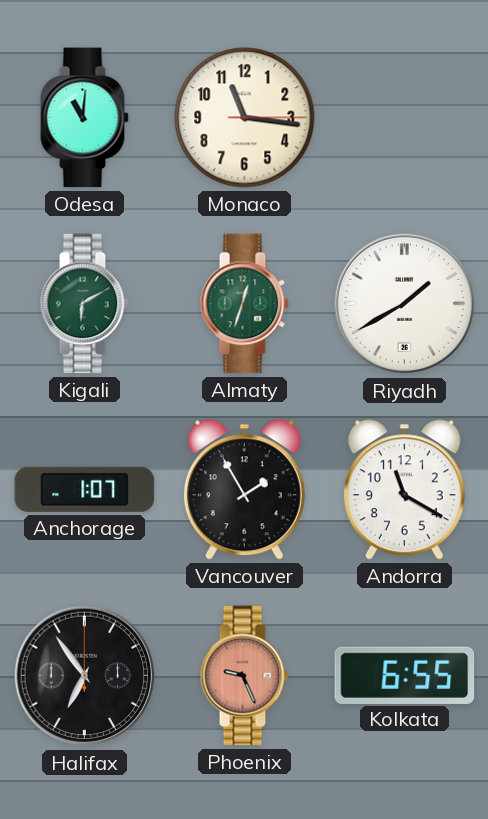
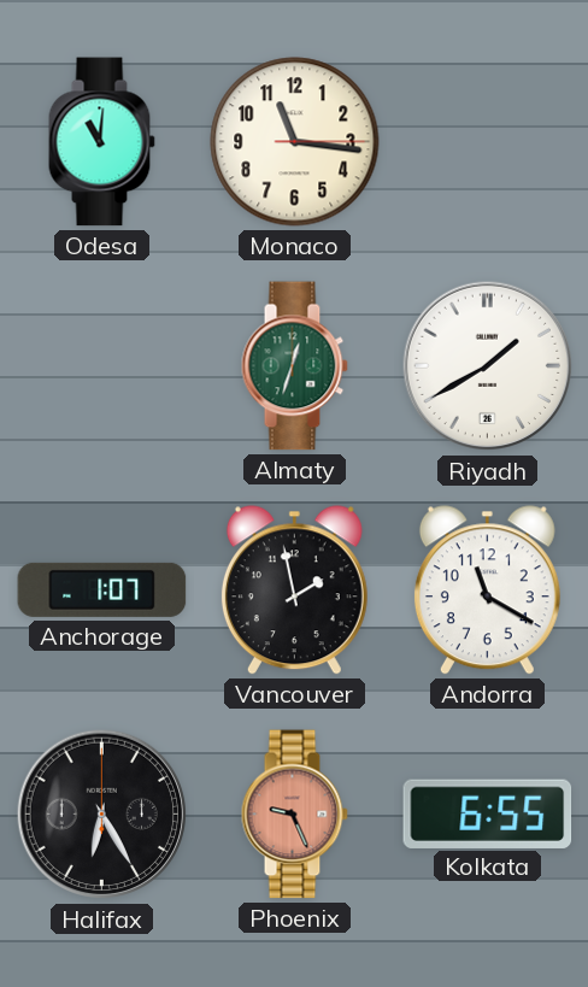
Kigali: 6:10 -> none (84, 304)
Vancouver: 1:55 -> 1:58 (294, 591)
Halifax: 6:54 -> 6:25 (102, 815)
